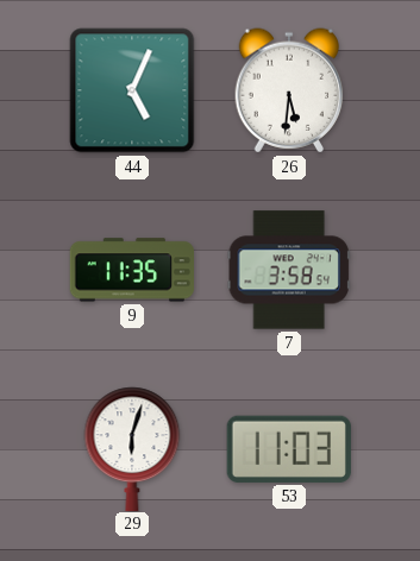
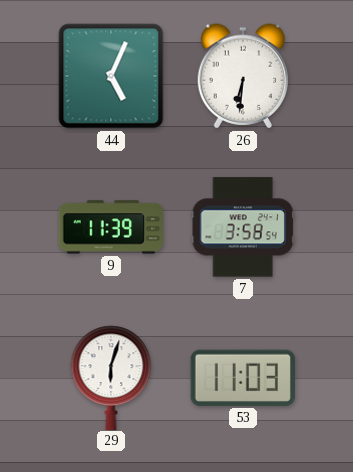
26: 5:31 -> 6:31 (243, 76)
9: 11:35 -> 11:39 (110, 227)
